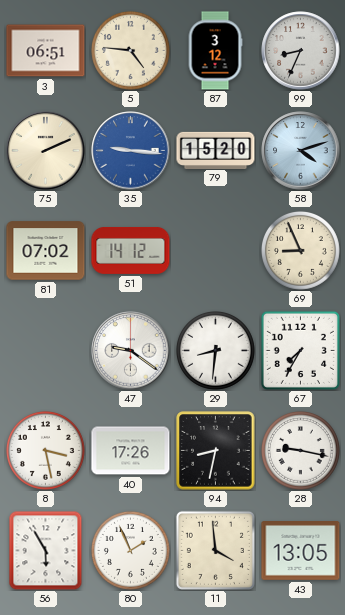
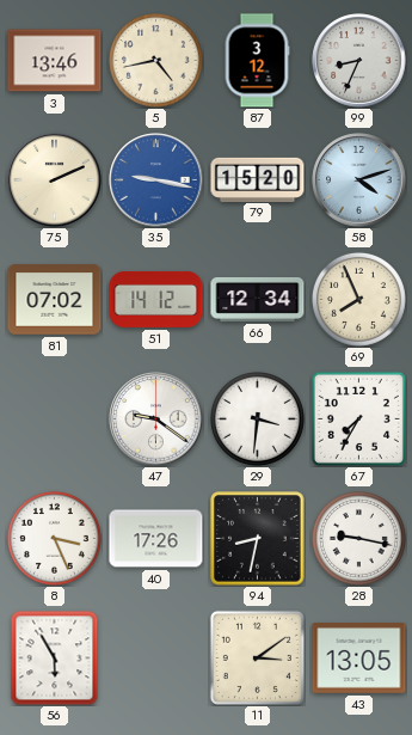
3: 06:51 -> 13:46 (55, 61)
5: 4:46 -> 4:43 (155, 60)
35: 9:16 -> 9:17 (156, 180)
66: none -> 12:34 (258, 299)
69: 8:56 -> 7:56 (358, 299)
29: 8:31 -> 3:31 (257, 418)
8: 3:28 -> 3:26 (54, 538)
80: 1:56 -> none (130, 550)
11: 3:59 -> 3:09 (257, 657)
